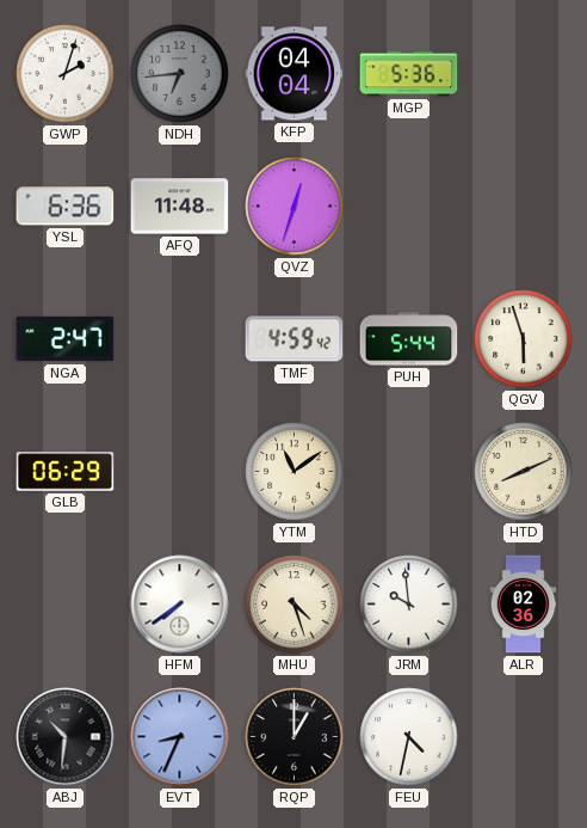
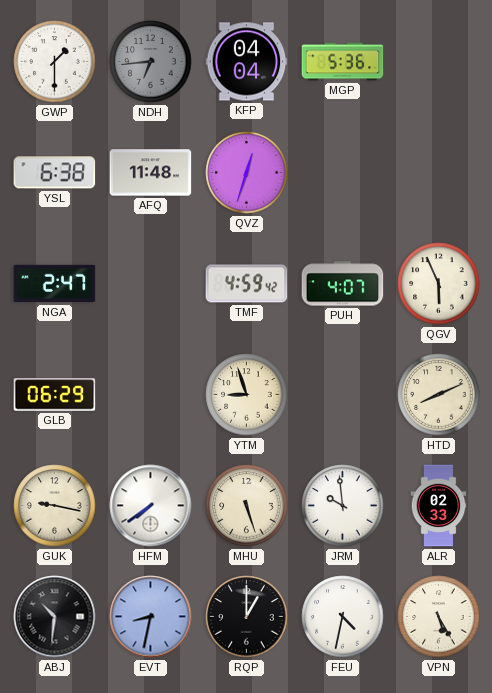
GWP: 2:03 -> 1:30 (55, 62)
YSL: 6:36 -> 6:38 (55, 173)
PUH: 5:44 -> 4:07 (343, 284)
QGV: 5:57 -> 5:56 (439, 284)
YTM: 11:09 -> 8:57 (247, 395)
GUK: none -> 9:17 (55, 506)
MHU: 4:27 -> 5:27 (247, 506)
ALR: 02:36 -> 02:33 (439, 506)
EVT: 8:34 -> 8:32 (151, 617)
VPN: none -> 5:25 (439, 617)
